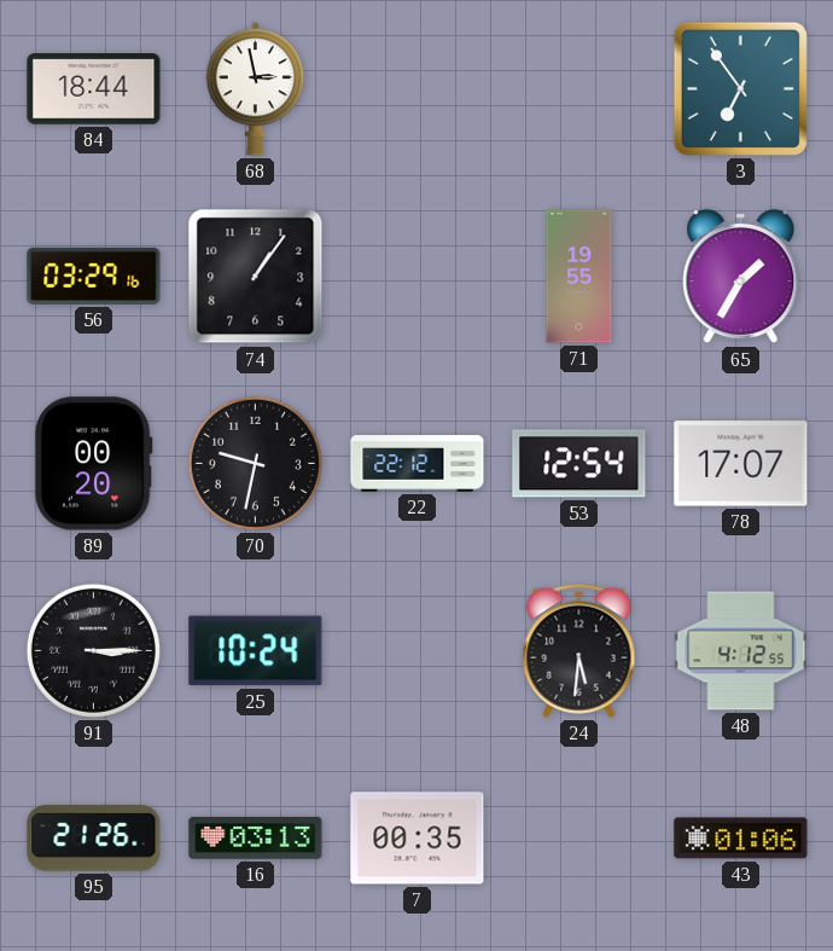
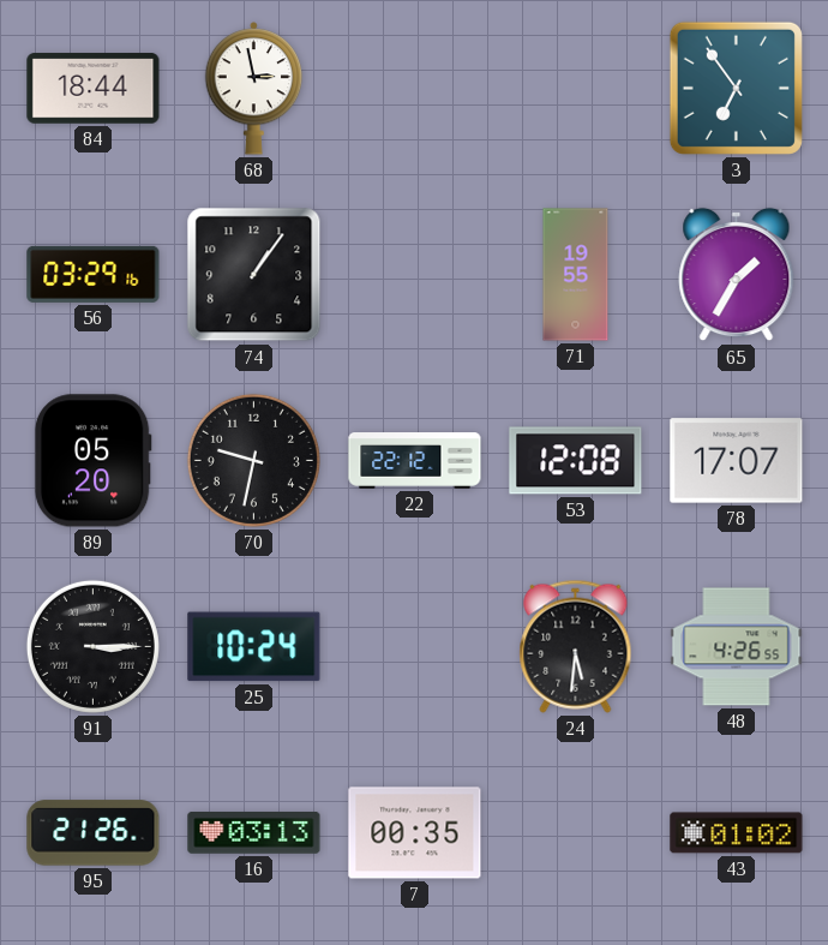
89: 00:20 -> 05:20 (92, 461)
53: 12:54 -> 12:08 (576, 461)
48: 4:12 -> 4:26 (737, 647)
43: 01:06 -> 01:02 (737, 833)
